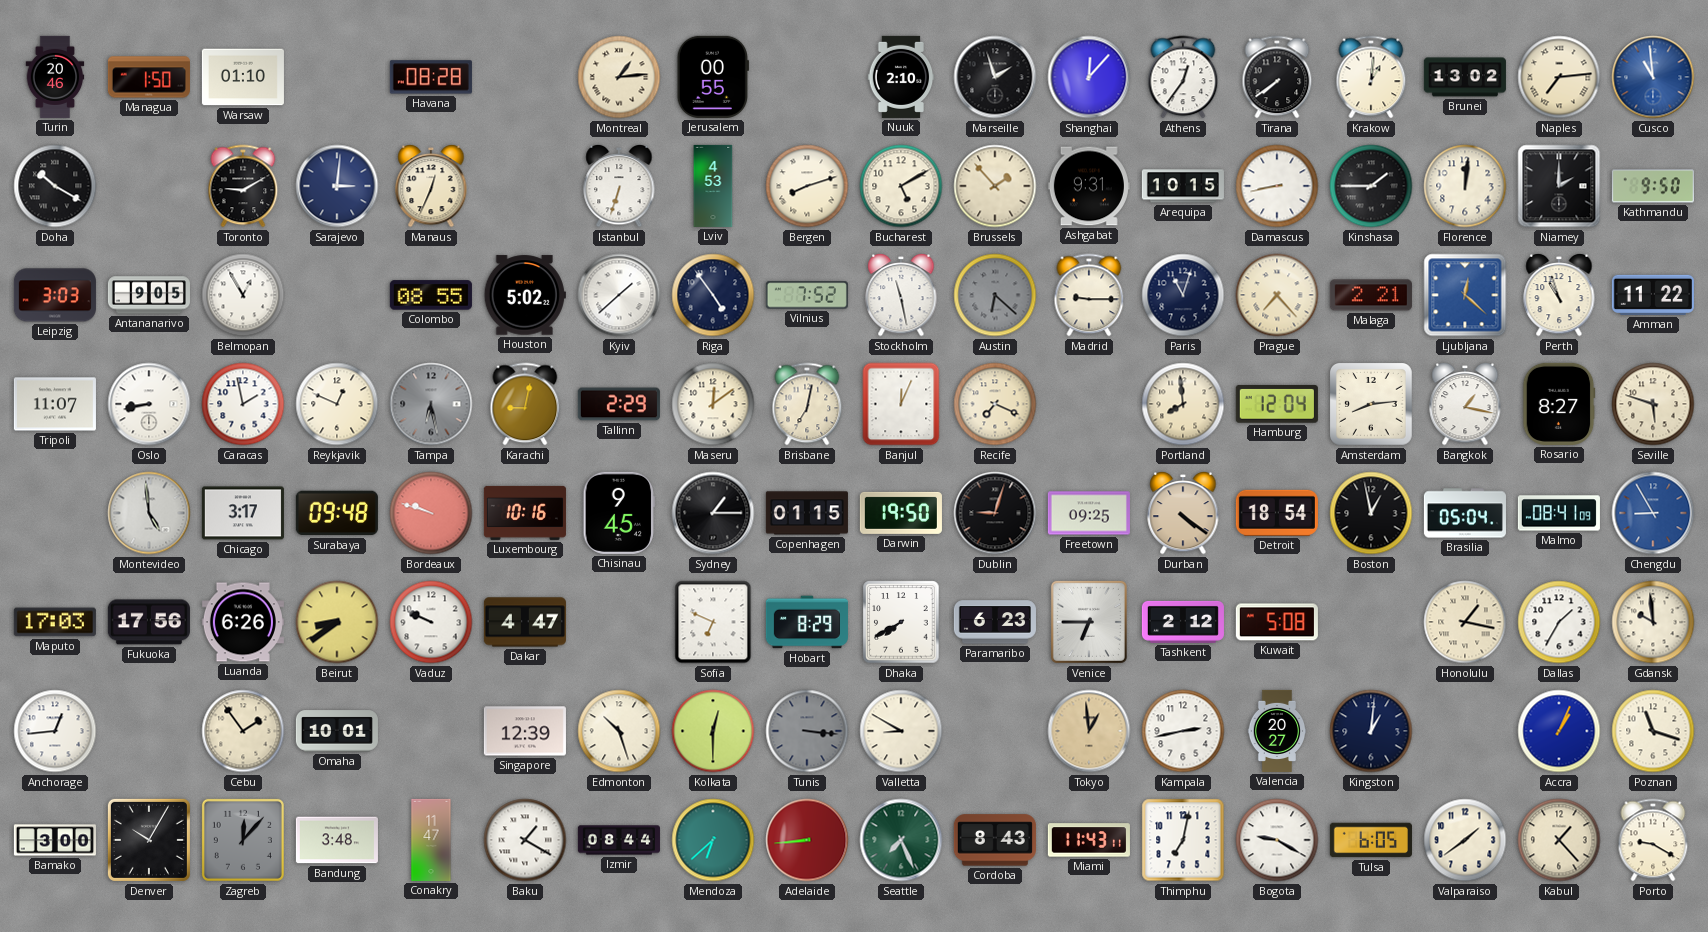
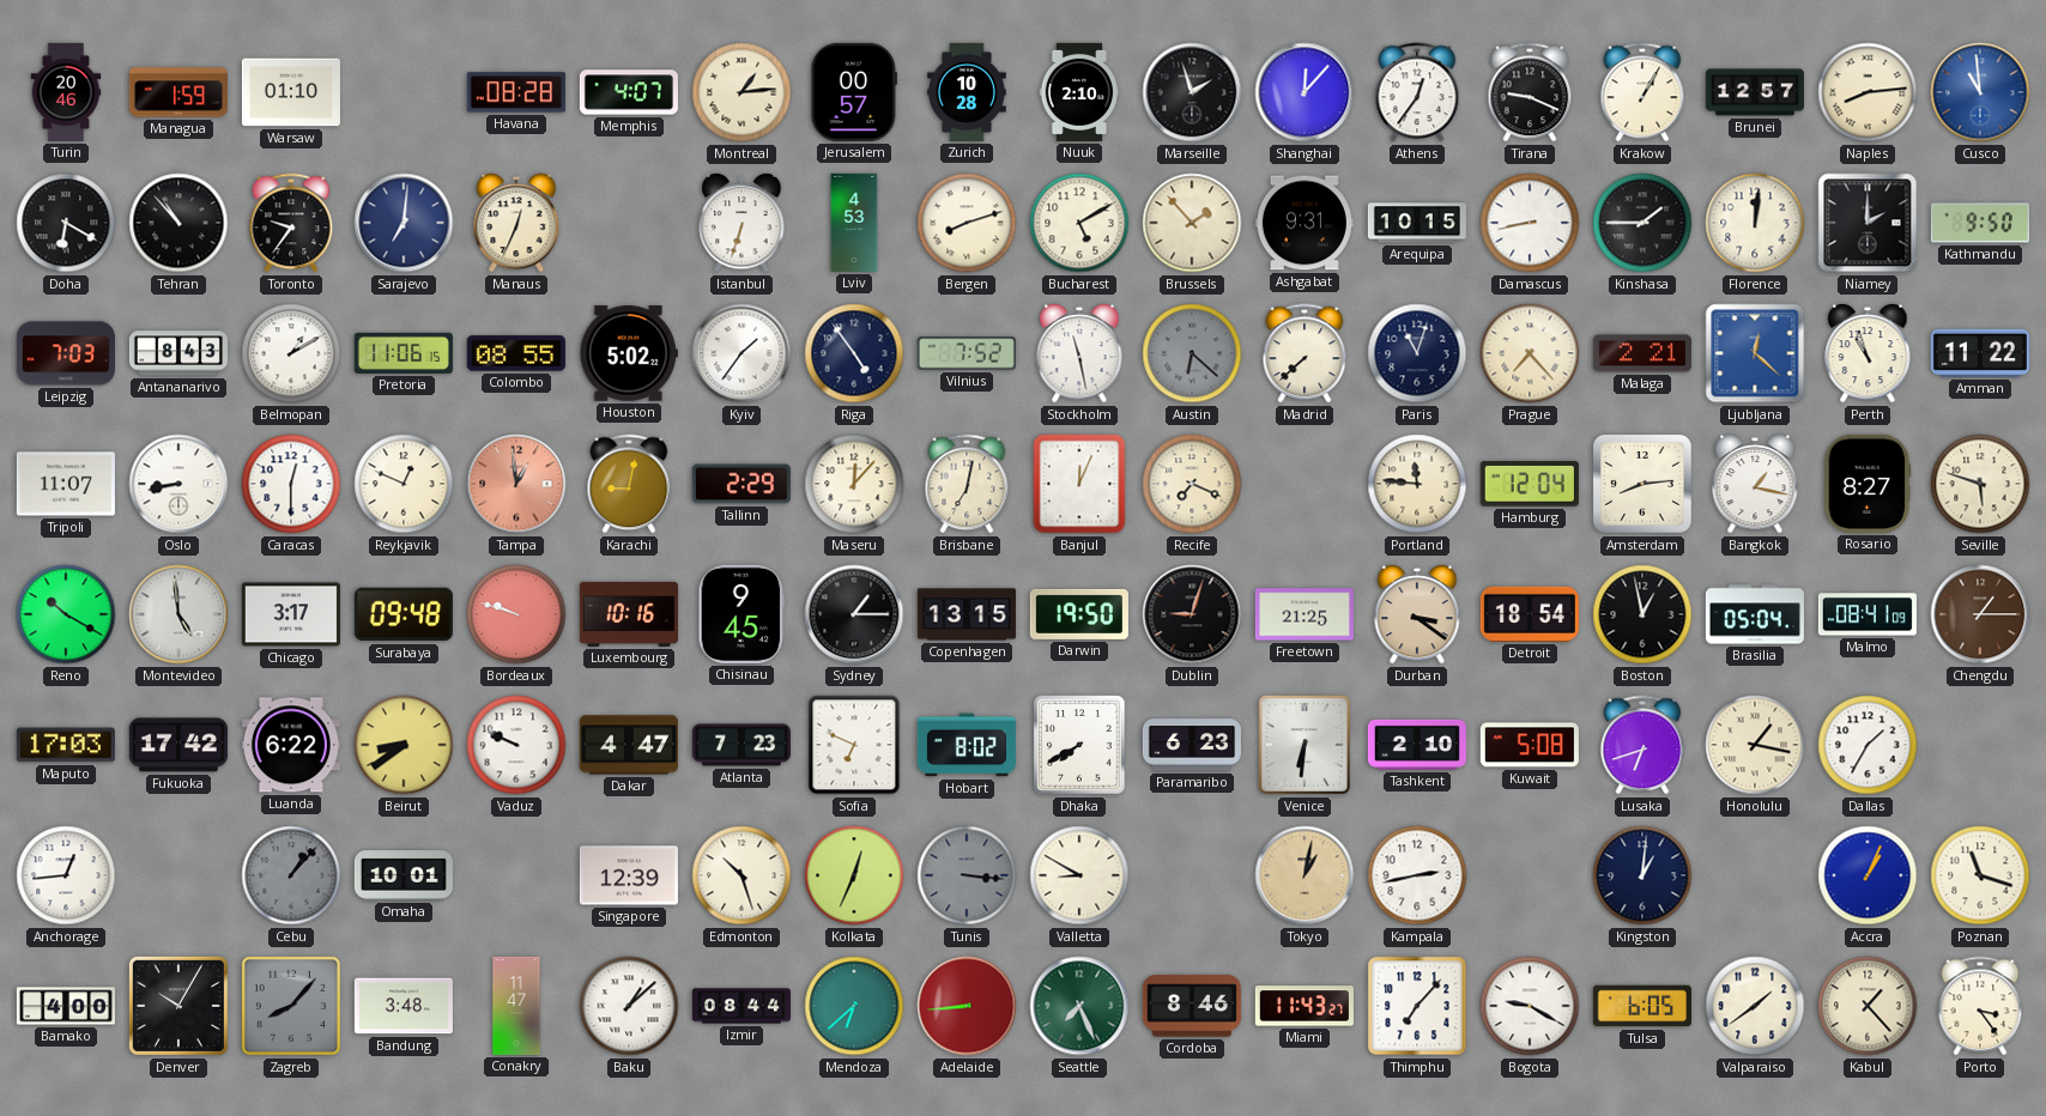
Managua: 1:50 -> 1:59 (178, 92)
Memphis: none -> 4:07 (629, 92)
Jerusalem: 00:55 -> 00:57 (854, 92)
Zurich: none -> 10:28 (968, 92)
Tirana: 7:39 -> 9:19 (1530, 92)
Krakow: 1:01 -> 1:05 (1642, 92)
Brunei: 13:02 -> 12:57 (1755, 92)
Naples: 7:14 -> 8:14 (1868, 92)
Doha: 10:20 -> 6:20 (66, 223)
Tehran: none -> 10:53 (178, 223)
Toronto: 9:10 -> 9:36 (291, 223)
Sarajevo: 3:01 -> 7:01 (404, 223)
Leipzig: 3:03 -> 7:03 (66, 353)
Antananarivo: 9:05 -> 8:43 (178, 353)
Belmopan: 12:55 -> 1:10 (291, 353)
Pretoria: none -> 11:06 (404, 353)
Kyiv: 1:38 -> 1:36 (741, 353)
Madrid: 9:15 -> 7:38 (1305, 353)
Caracas: 1:58 -> 12:30 (291, 484)
Tampa: 6:28 -> 12:59 (516, 484)
Tampa dial: grey -> salmon (516, 484)
Maseru: 12:09 -> 12:07 (854, 484)
Portland: 7:59 -> 11:46 (1417, 484)
Reno: none -> 10:20 (66, 614)
Copenhagen: 01:15 -> 13:15 (967, 614)
Freetown: 09:25 -> 21:25 (1305, 614)
Durban: 4:21 -> 3:21 (1417, 614)
Chengdu: 8:55 -> 1:15 (1980, 614)
Chengdu dial: blue -> brown (1980, 614)
Fukuoka: 17:56 -> 17:42 (178, 745)
Luanda: 6:26 -> 6:22 (291, 745)
Atlanta: none -> 7:23 (741, 745)
Hobart: 8:29 -> 8:02 (967, 745)
Venice: 6:45 -> 6:31 (1305, 745)
Tashkent: 2:12 -> 2:10 (1417, 745)
Lusaka: none -> 6:42 (1642, 745)
Gdansk: 9:59 -> none (1653, 622)
Cebu: 1:54 -> 1:07 (291, 875)
Cebu dial: cream -> grey (291, 875)
Kolkata: 12:30 -> 12:34 (854, 875)
Tokyo: 12:59 -> 1:02 (1305, 875)
Valencia: 20:27 -> none (1277, 731)
Bamako: 3:00 -> 4:00 (66, 1006)
Zagreb: 12:07 -> 8:07 (291, 1006)
Baku: 1:20 -> 1:08 (629, 1006)
Cordoba: 8:43 -> 8:46 (1192, 1006)
Miami: 11:43:11 -> 11:43:27 (1305, 1006)
Thimphu: 7:02 -> 7:07 (1417, 1006)
Porto: 9:20 -> 3:24 (1980, 1006)
